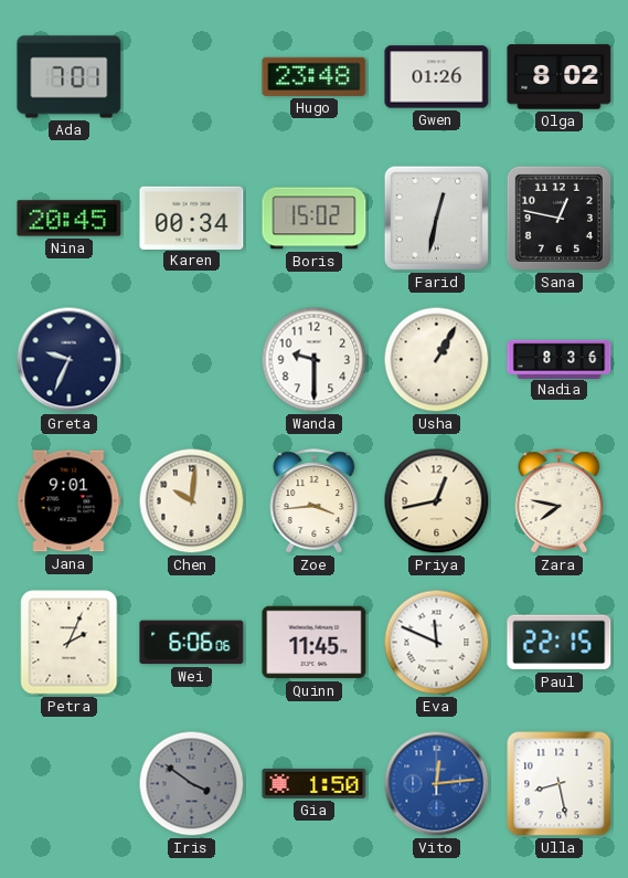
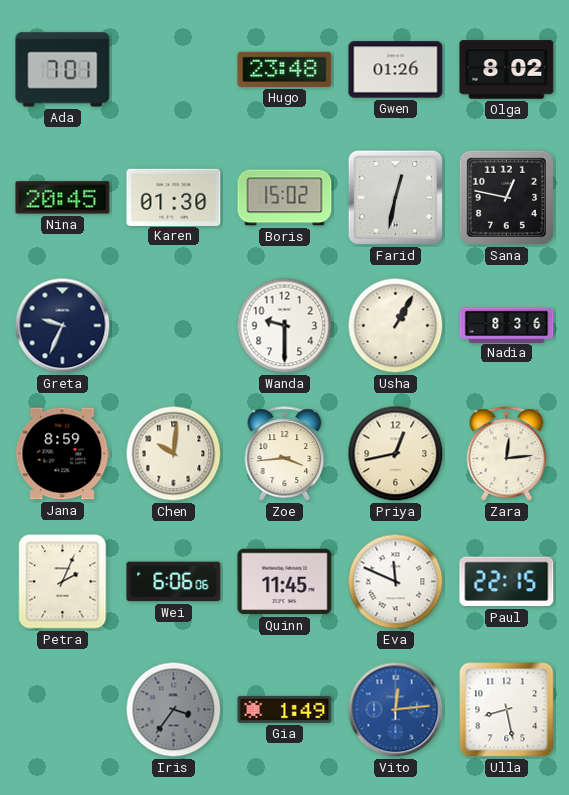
Karen: 00:34 -> 01:30 (174, 197)
Jana: 9:01 -> 8:59 (63, 454)
Zara: 7:47 -> 12:14 (507, 454)
Iris: 3:51 -> 3:36 (174, 710)
Gia: 1:50 -> 1:49 (285, 709)
